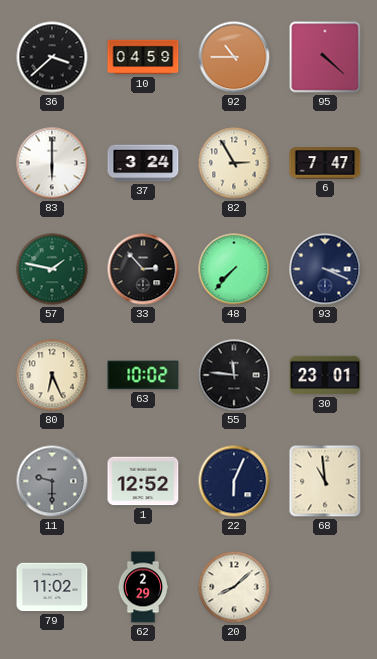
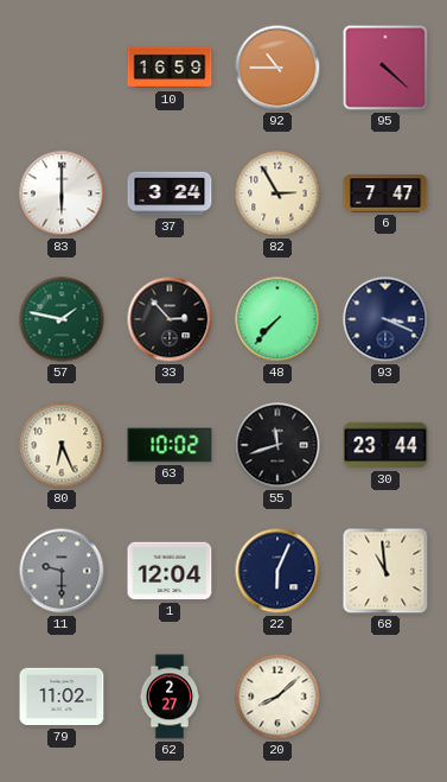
36: 3:38 -> none (52, 57)
10: 04:59 -> 16:59 (170, 68)
55: 11:46 -> 11:42 (277, 445)
30: 23:01 -> 23:44 (385, 445)
1: 12:52 -> 12:04 (170, 571)
62: 2:29 -> 2:27 (170, 697)
